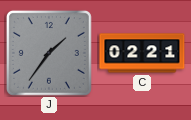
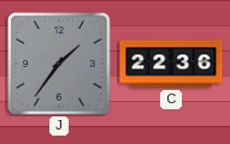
C: 02:21 -> 22:36 (171, 64)
